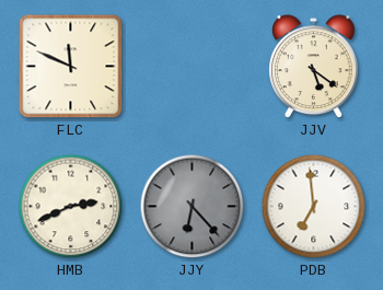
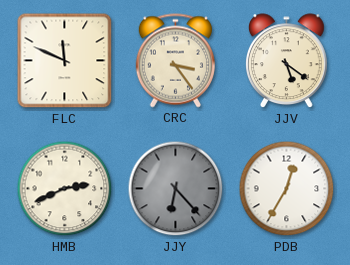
CRC: none -> 3:24 (175, 61)
PDB: 6:59 -> 12:35 (287, 189)
